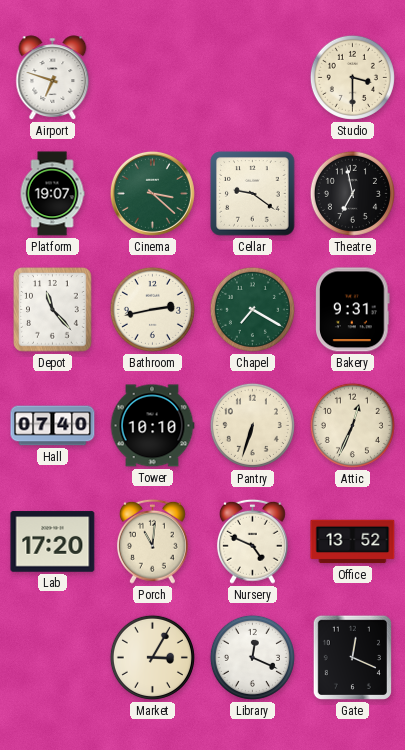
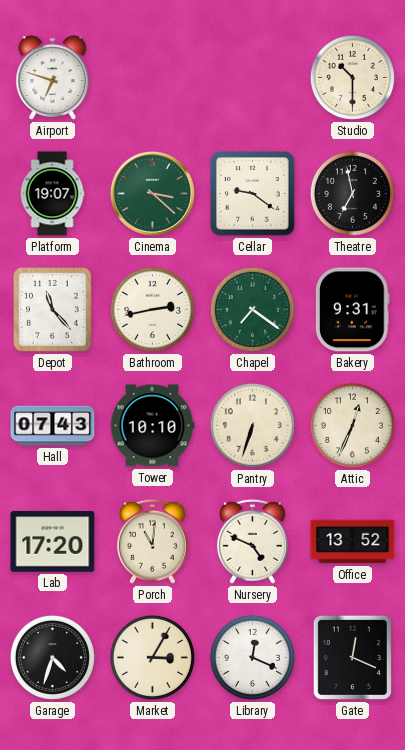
Studio: 3:30 -> 10:30 (352, 77)
Chapel: 7:20 -> 7:21 (252, 309)
Hall: 07:40 -> 07:43 (53, 426)
Garage: none -> 4:33 (52, 657)
